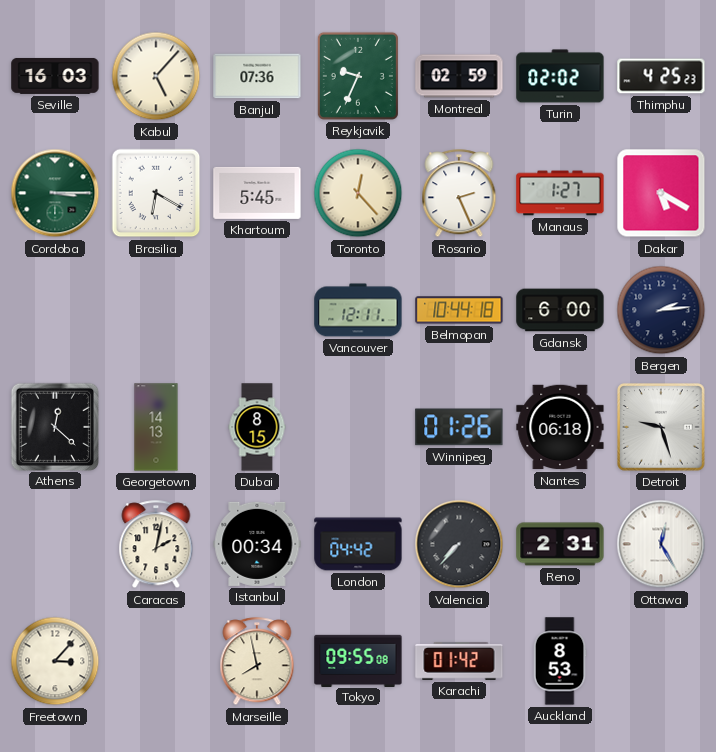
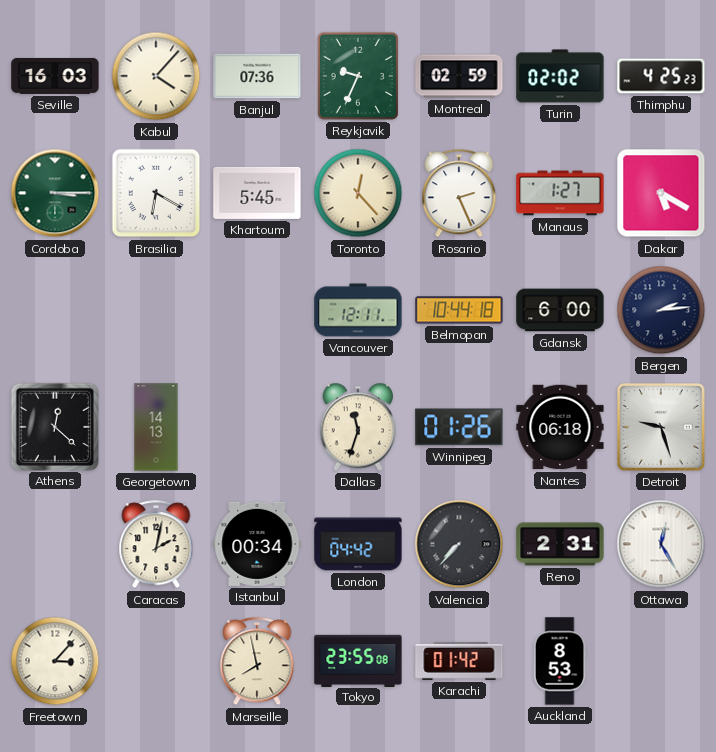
Kabul: 5:07 -> 4:07 (156, 76)
Dubai: 8:15 -> none (257, 427)
Dallas: none -> 11:33 (358, 427)
Tokyo: 09:55 -> 23:55 (358, 660)
